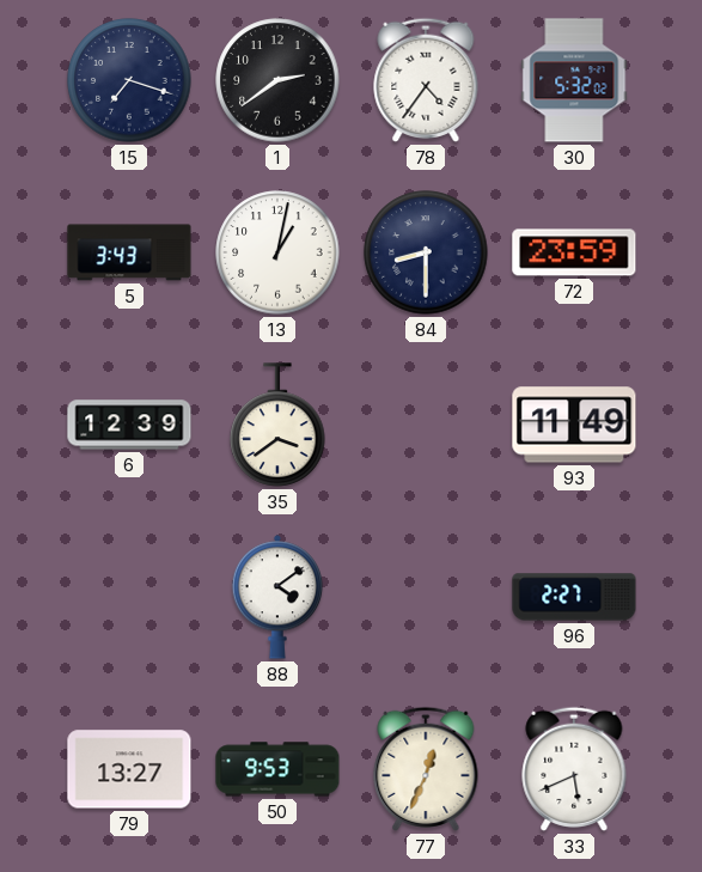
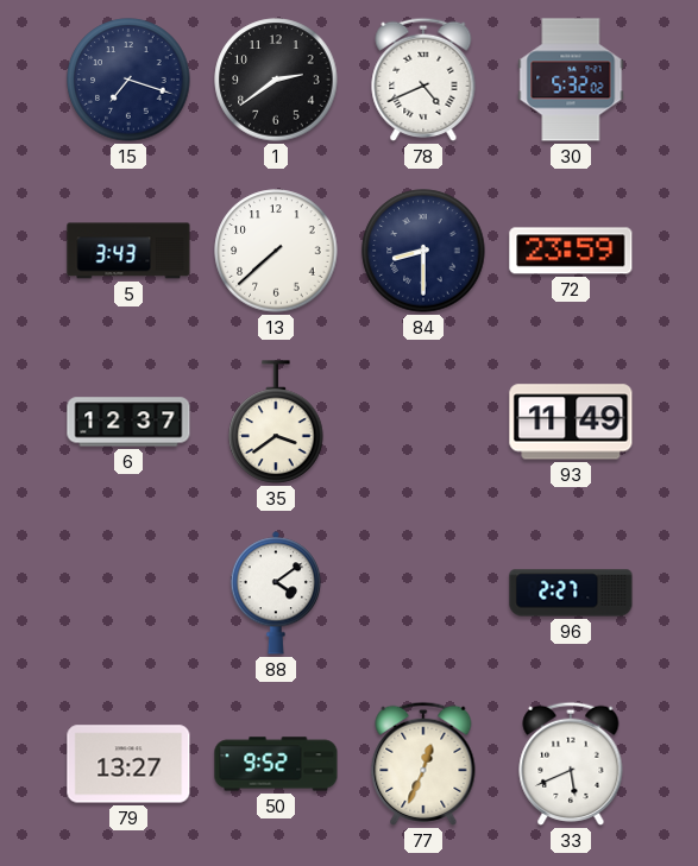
78: 4:36 -> 4:41 (423, 80)
13: 1:02 -> 7:38 (276, 251)
6: 12:39 -> 12:37 (128, 422)
50: 9:53 -> 9:52 (276, 764)
